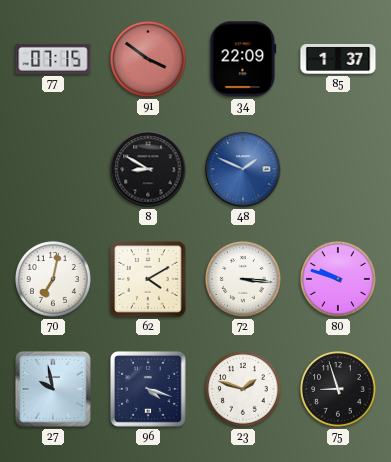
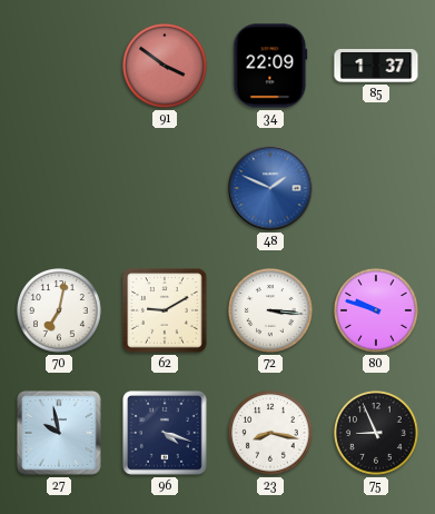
77: 07:15 -> none (53, 59)
8: 8:50 -> none (148, 169)
62: 4:10 -> 9:10 (165, 310)
23: 1:48 -> 8:17 (271, 434)
75: 8:57 -> 8:56 (377, 434)
